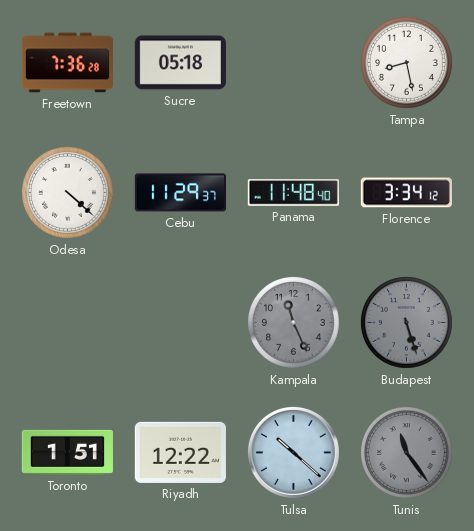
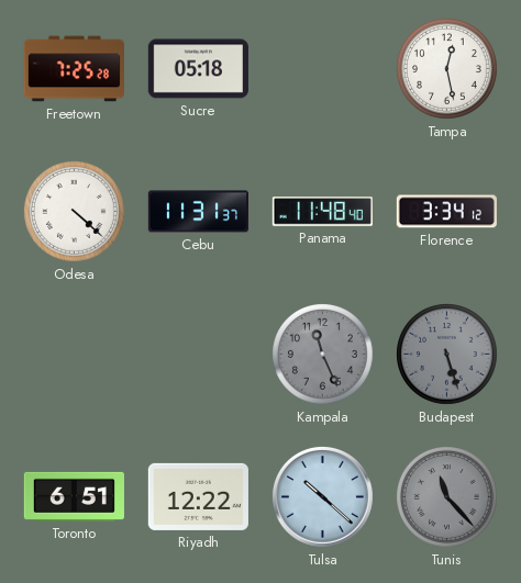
Freetown: 7:36 -> 7:25 (74, 69)
Tampa: 8:28 -> 12:28 (447, 69)
Cebu: 11:29 -> 11:31 (198, 212)
Toronto: 1:51 -> 6:51 (74, 496)
Tunis: 11:24 -> 11:23 (447, 497)
